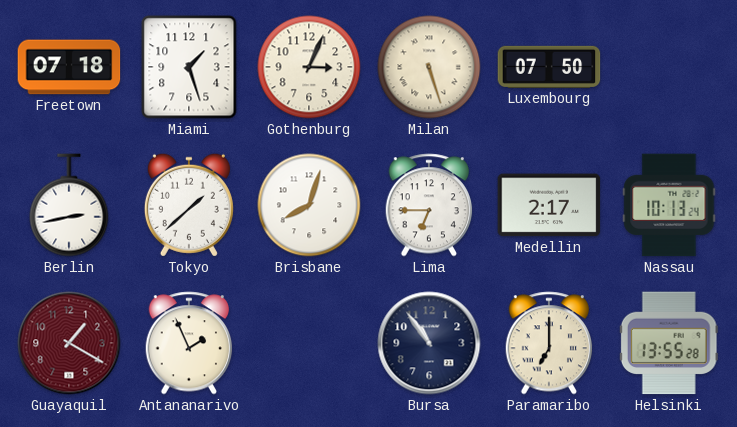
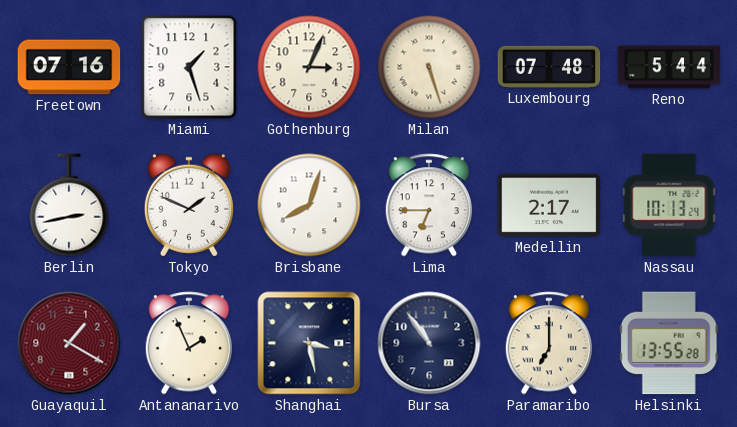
Freetown: 07:18 -> 07:16 (69, 67)
Luxembourg: 07:50 -> 07:48 (549, 67)
Reno: none -> 5:44 (669, 67)
Tokyo: 1:38 -> 1:49 (189, 205)
Shanghai: none -> 3:28 (309, 343)
